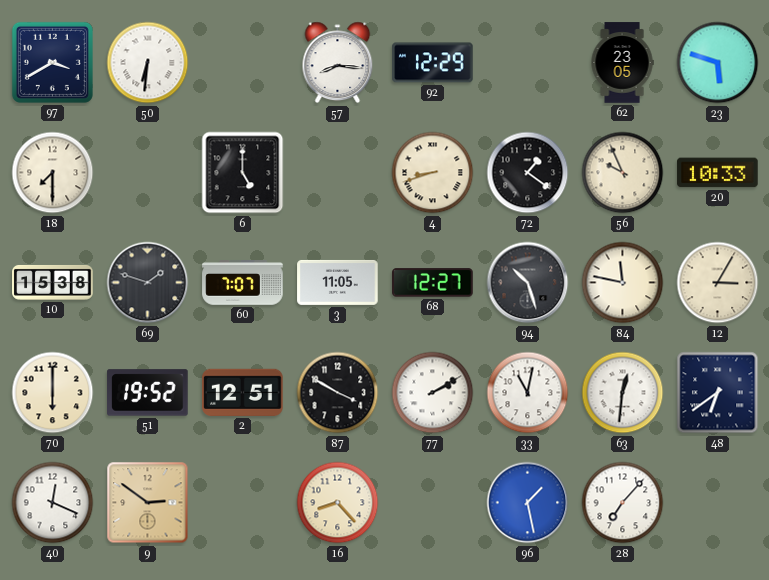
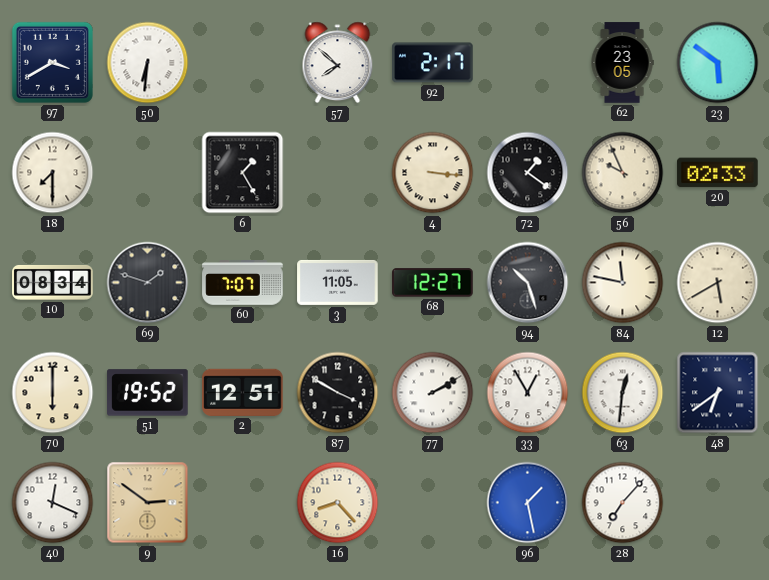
57: 8:16 -> 7:52 (338, 63)
92: 12:29 -> 2:17 (433, 63)
23: 5:48 -> 5:51 (718, 63)
6: 5:00 -> 1:25 (243, 173)
4: 8:42 -> 3:16 (433, 173)
20: 10:33 -> 02:33 (718, 173)
10: 15:38 -> 08:34 (53, 282)
12: 3:05 -> 5:40 (718, 283)
33: 11:02 -> 12:55 (528, 393)
